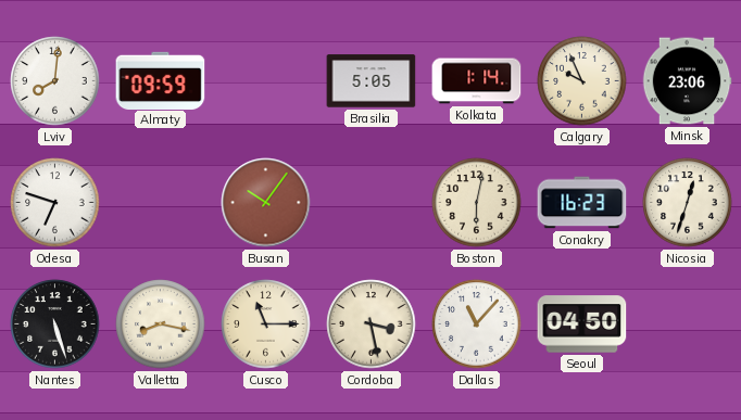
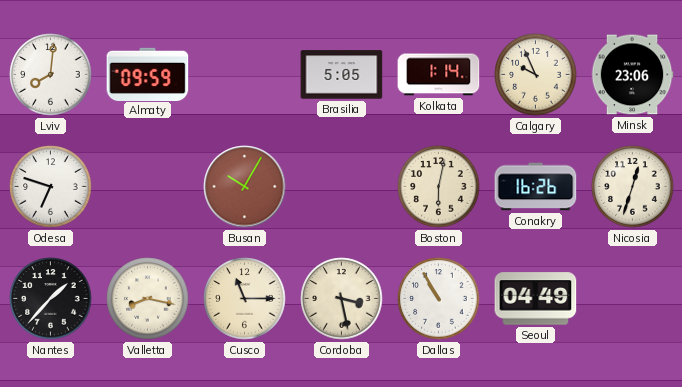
Busan: 10:06 -> 10:05 (245, 187)
Conakry: 16:23 -> 16:26 (536, 187)
Nantes: 5:27 -> 1:37 (51, 299)
Dallas: 11:07 -> 10:55 (439, 299)
Seoul: 04:50 -> 04:49 (536, 299)
